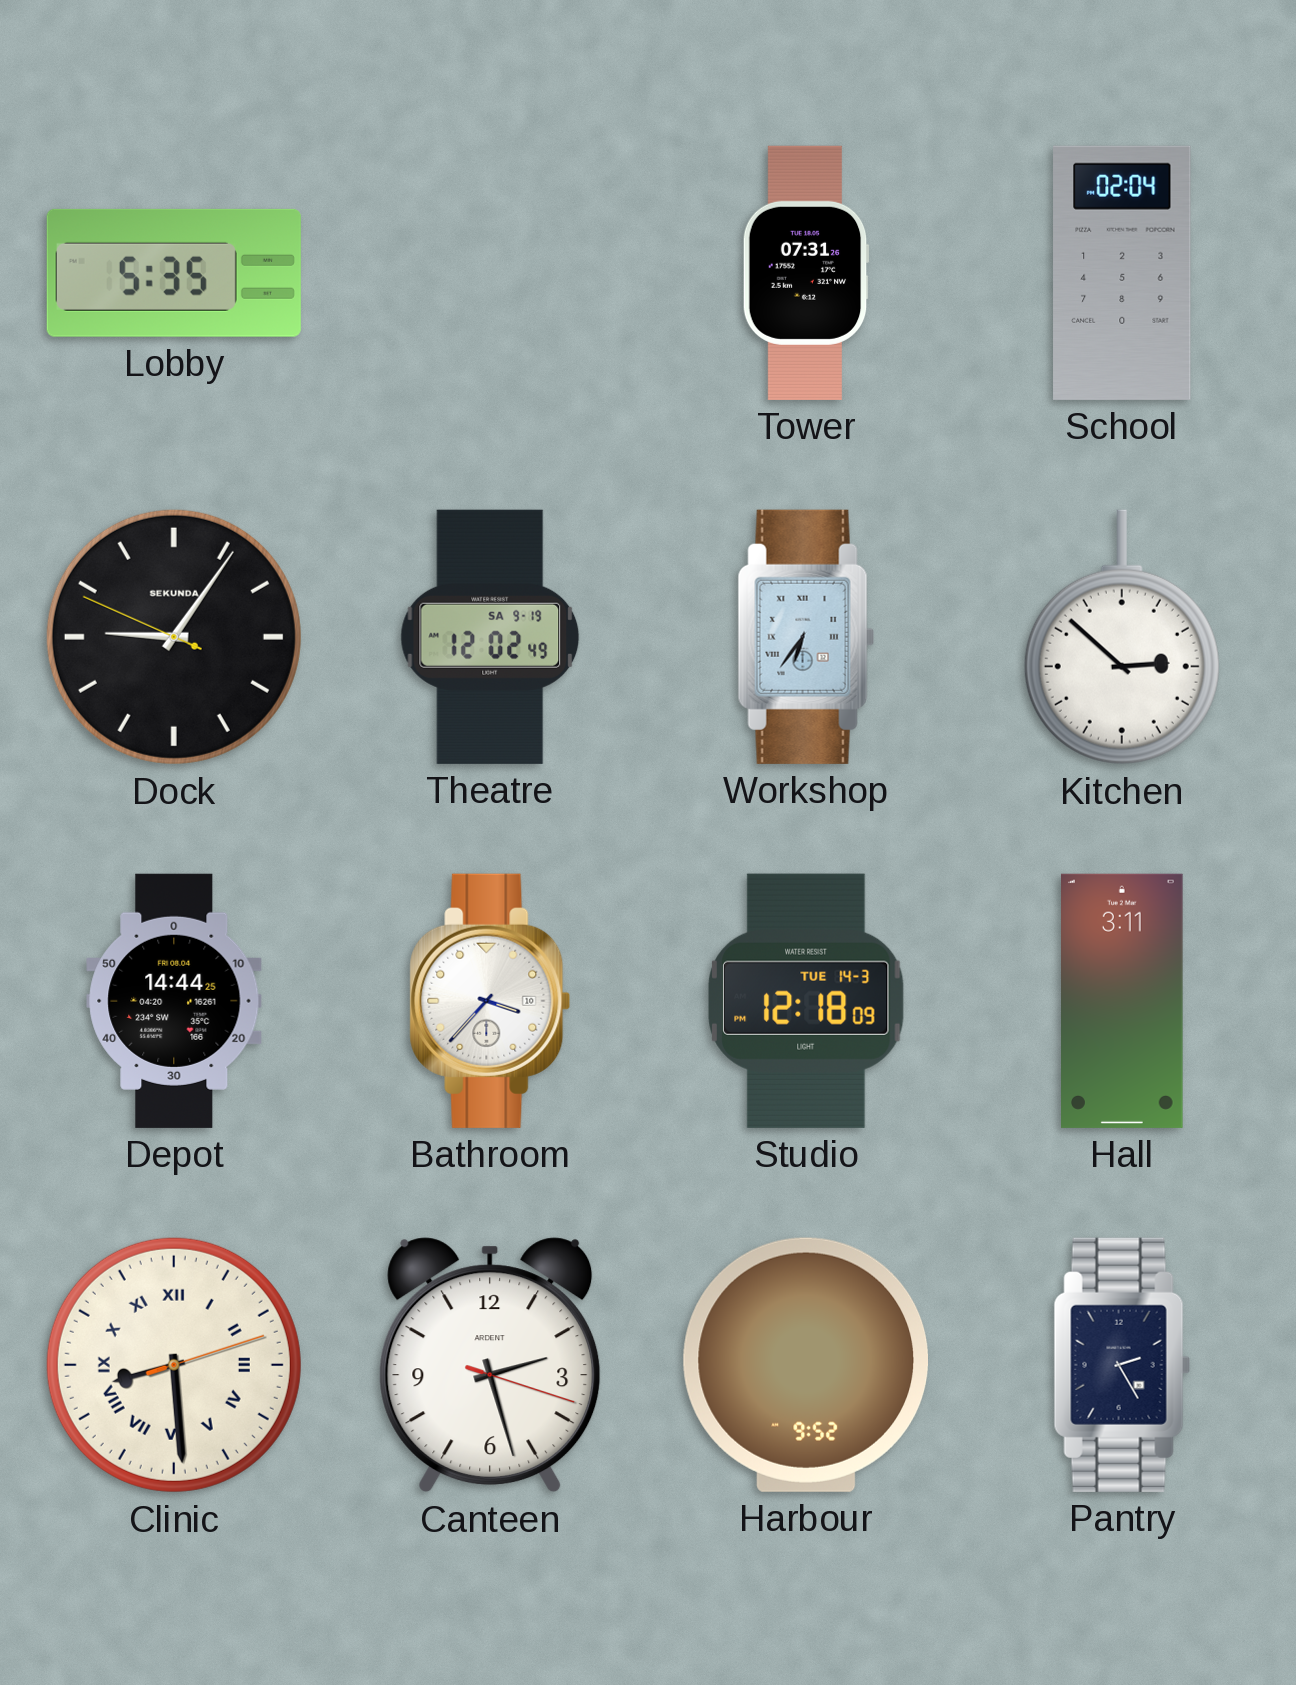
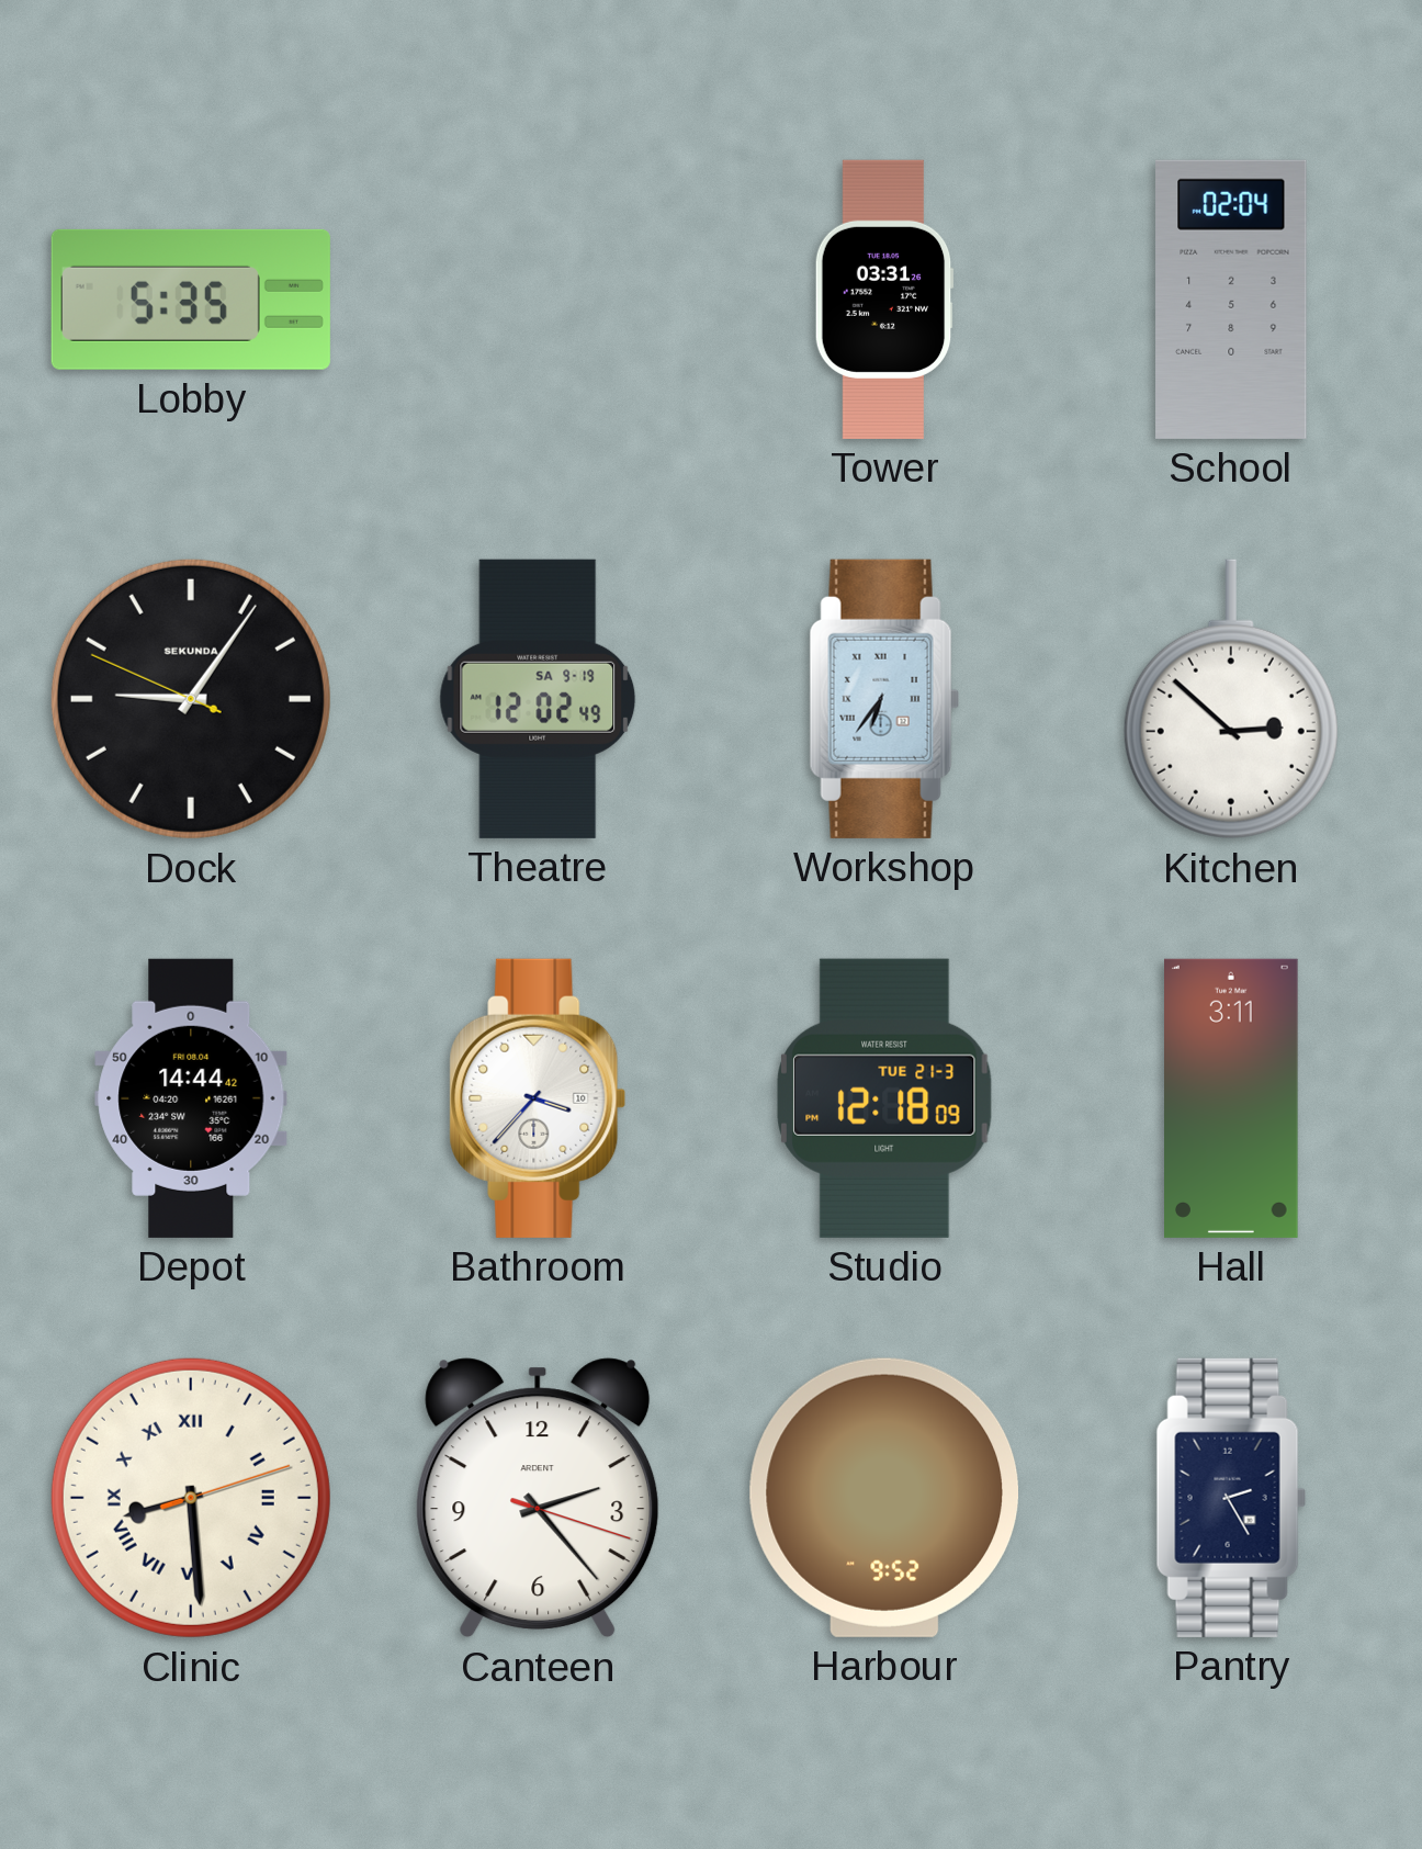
Tower: 07:31 -> 03:31 (884, 300)
Depot: 14:44:25 -> 14:44:42 (191, 1098)
Studio date: TUE 14-3 -> TUE 21-3 (885, 1098)
Canteen: 2:27 -> 2:23 (538, 1498)
